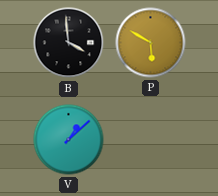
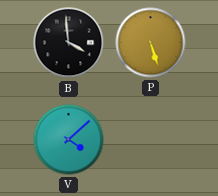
P: 5:50 -> 5:27 (151, 43)
V: 1:08 -> 4:08 (69, 140)
